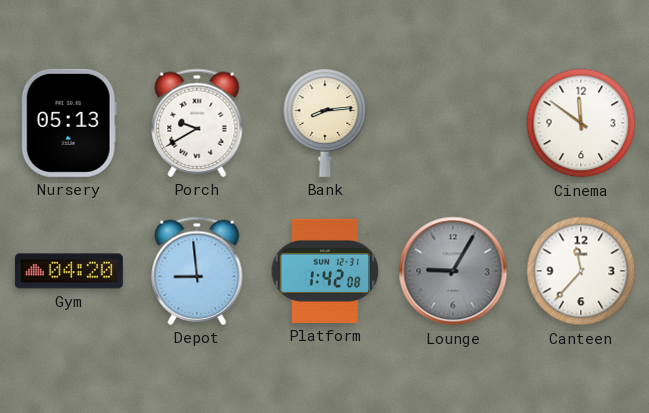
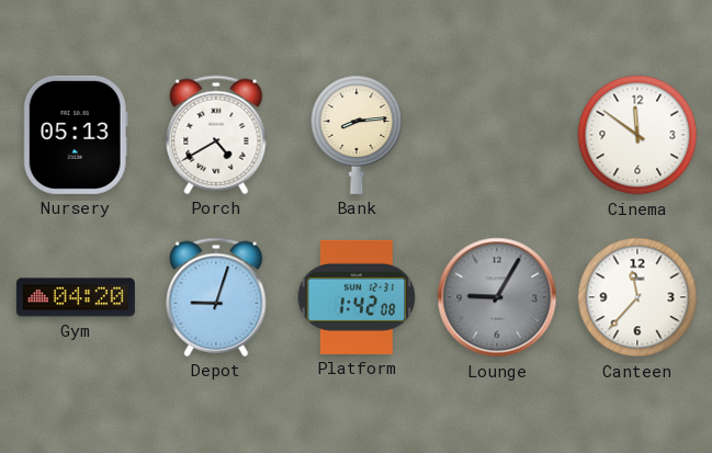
Porch: 9:40 -> 4:40 (216, 135)
Depot: 8:59 -> 9:03 (216, 297)
